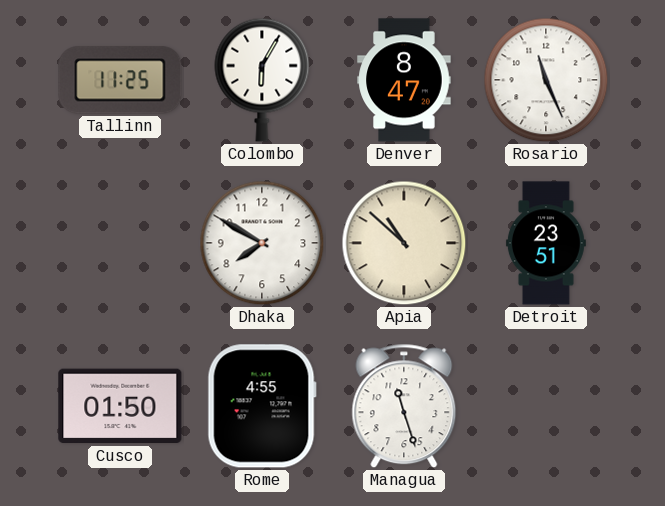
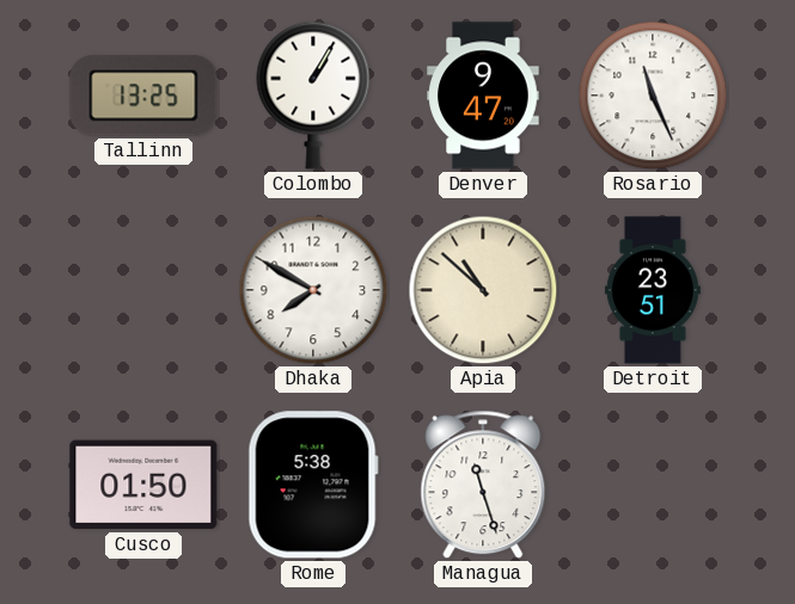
Tallinn: 11:25 -> 13:25 (143, 95)
Colombo: 6:05 -> 1:05 (313, 95)
Denver: 8:47 -> 9:47 (483, 95)
Rome: 4:55 -> 5:38 (313, 485)
